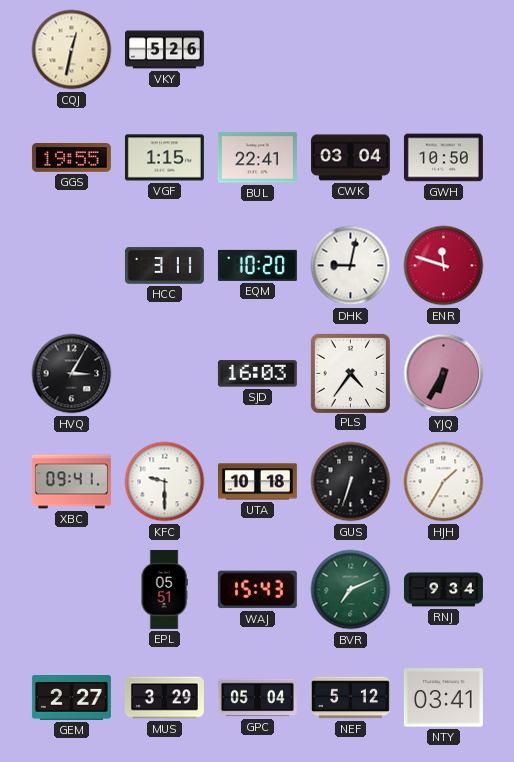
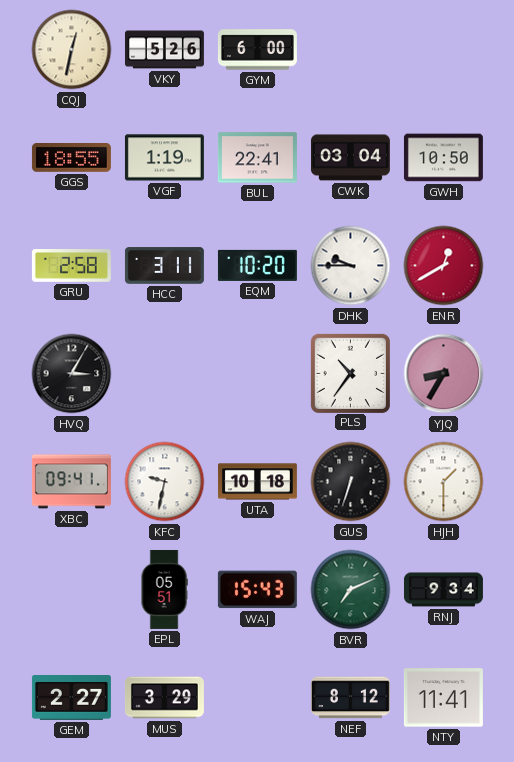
GYM: none -> 6:00 (257, 50)
GGS: 19:55 -> 18:55 (71, 158)
VGF: 1:15 -> 1:19 (164, 158)
GRU: none -> 2:58 (71, 266)
DHK: 9:02 -> 9:45 (351, 266)
ENR: 11:48 -> 12:40 (444, 266)
SJD: 16:03 -> none (257, 374)
PLS: 4:36 -> 10:36 (350, 373)
YJQ: 6:35 -> 8:35 (444, 374)
KFC: 9:30 -> 9:32 (165, 482)
HJH: 1:35 -> 1:30 (444, 482)
GPC: 05:04 -> none (257, 698)
NEF: 5:12 -> 8:12 (350, 698)
NTY: 03:41 -> 11:41 (443, 698)
